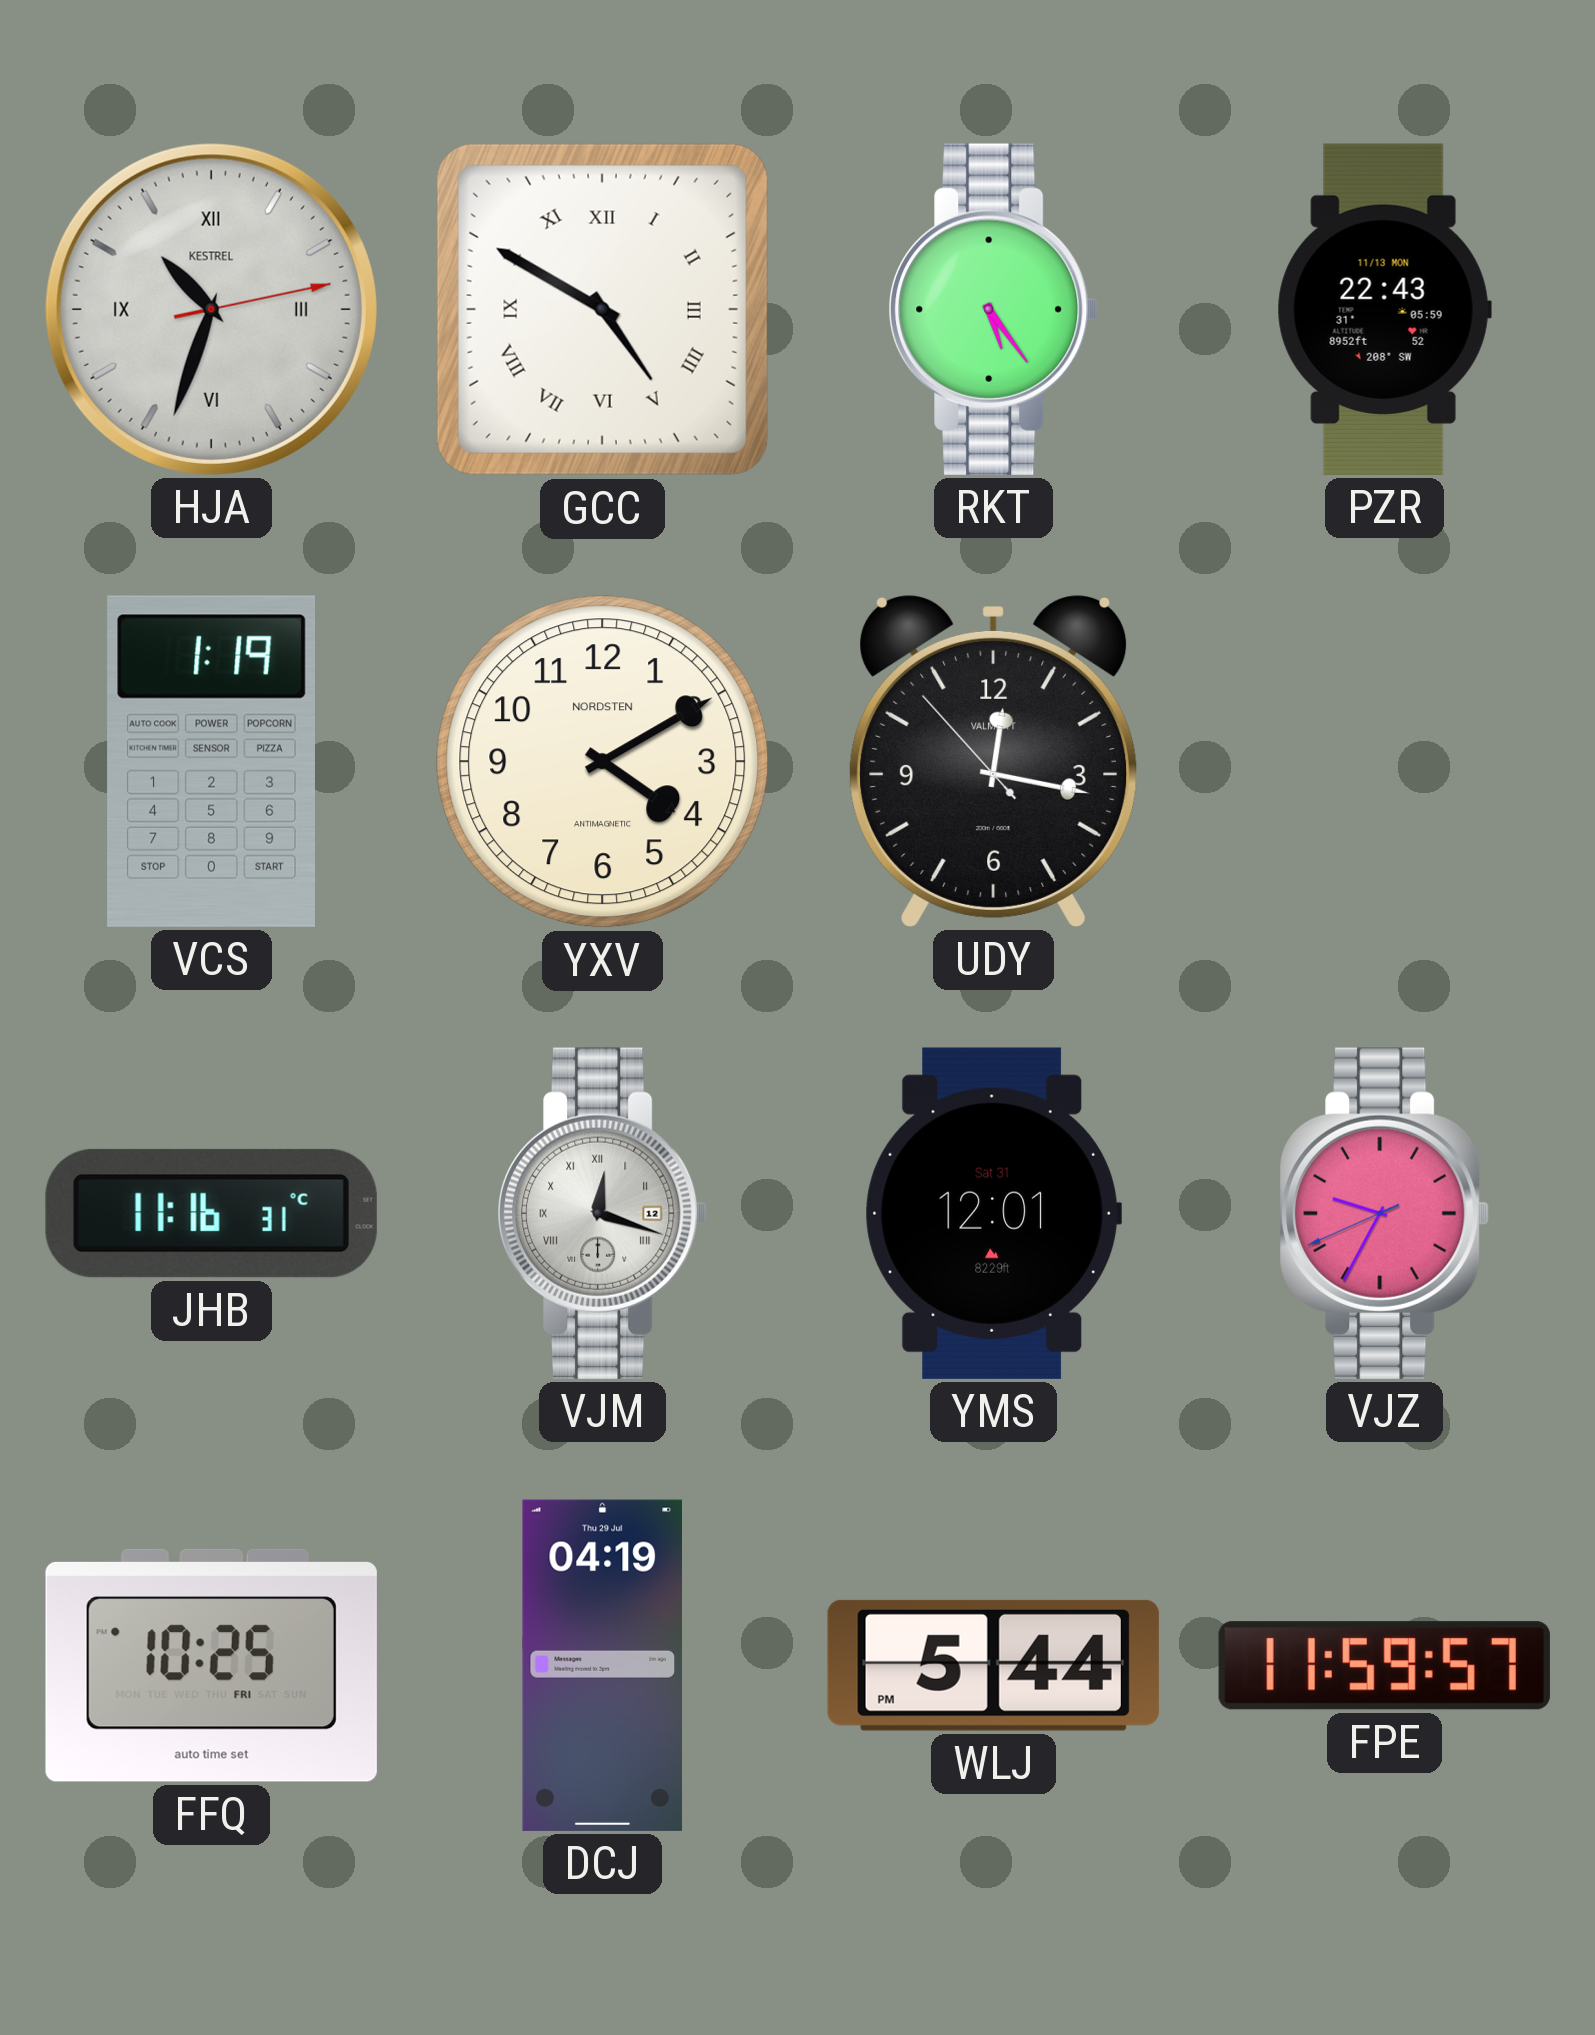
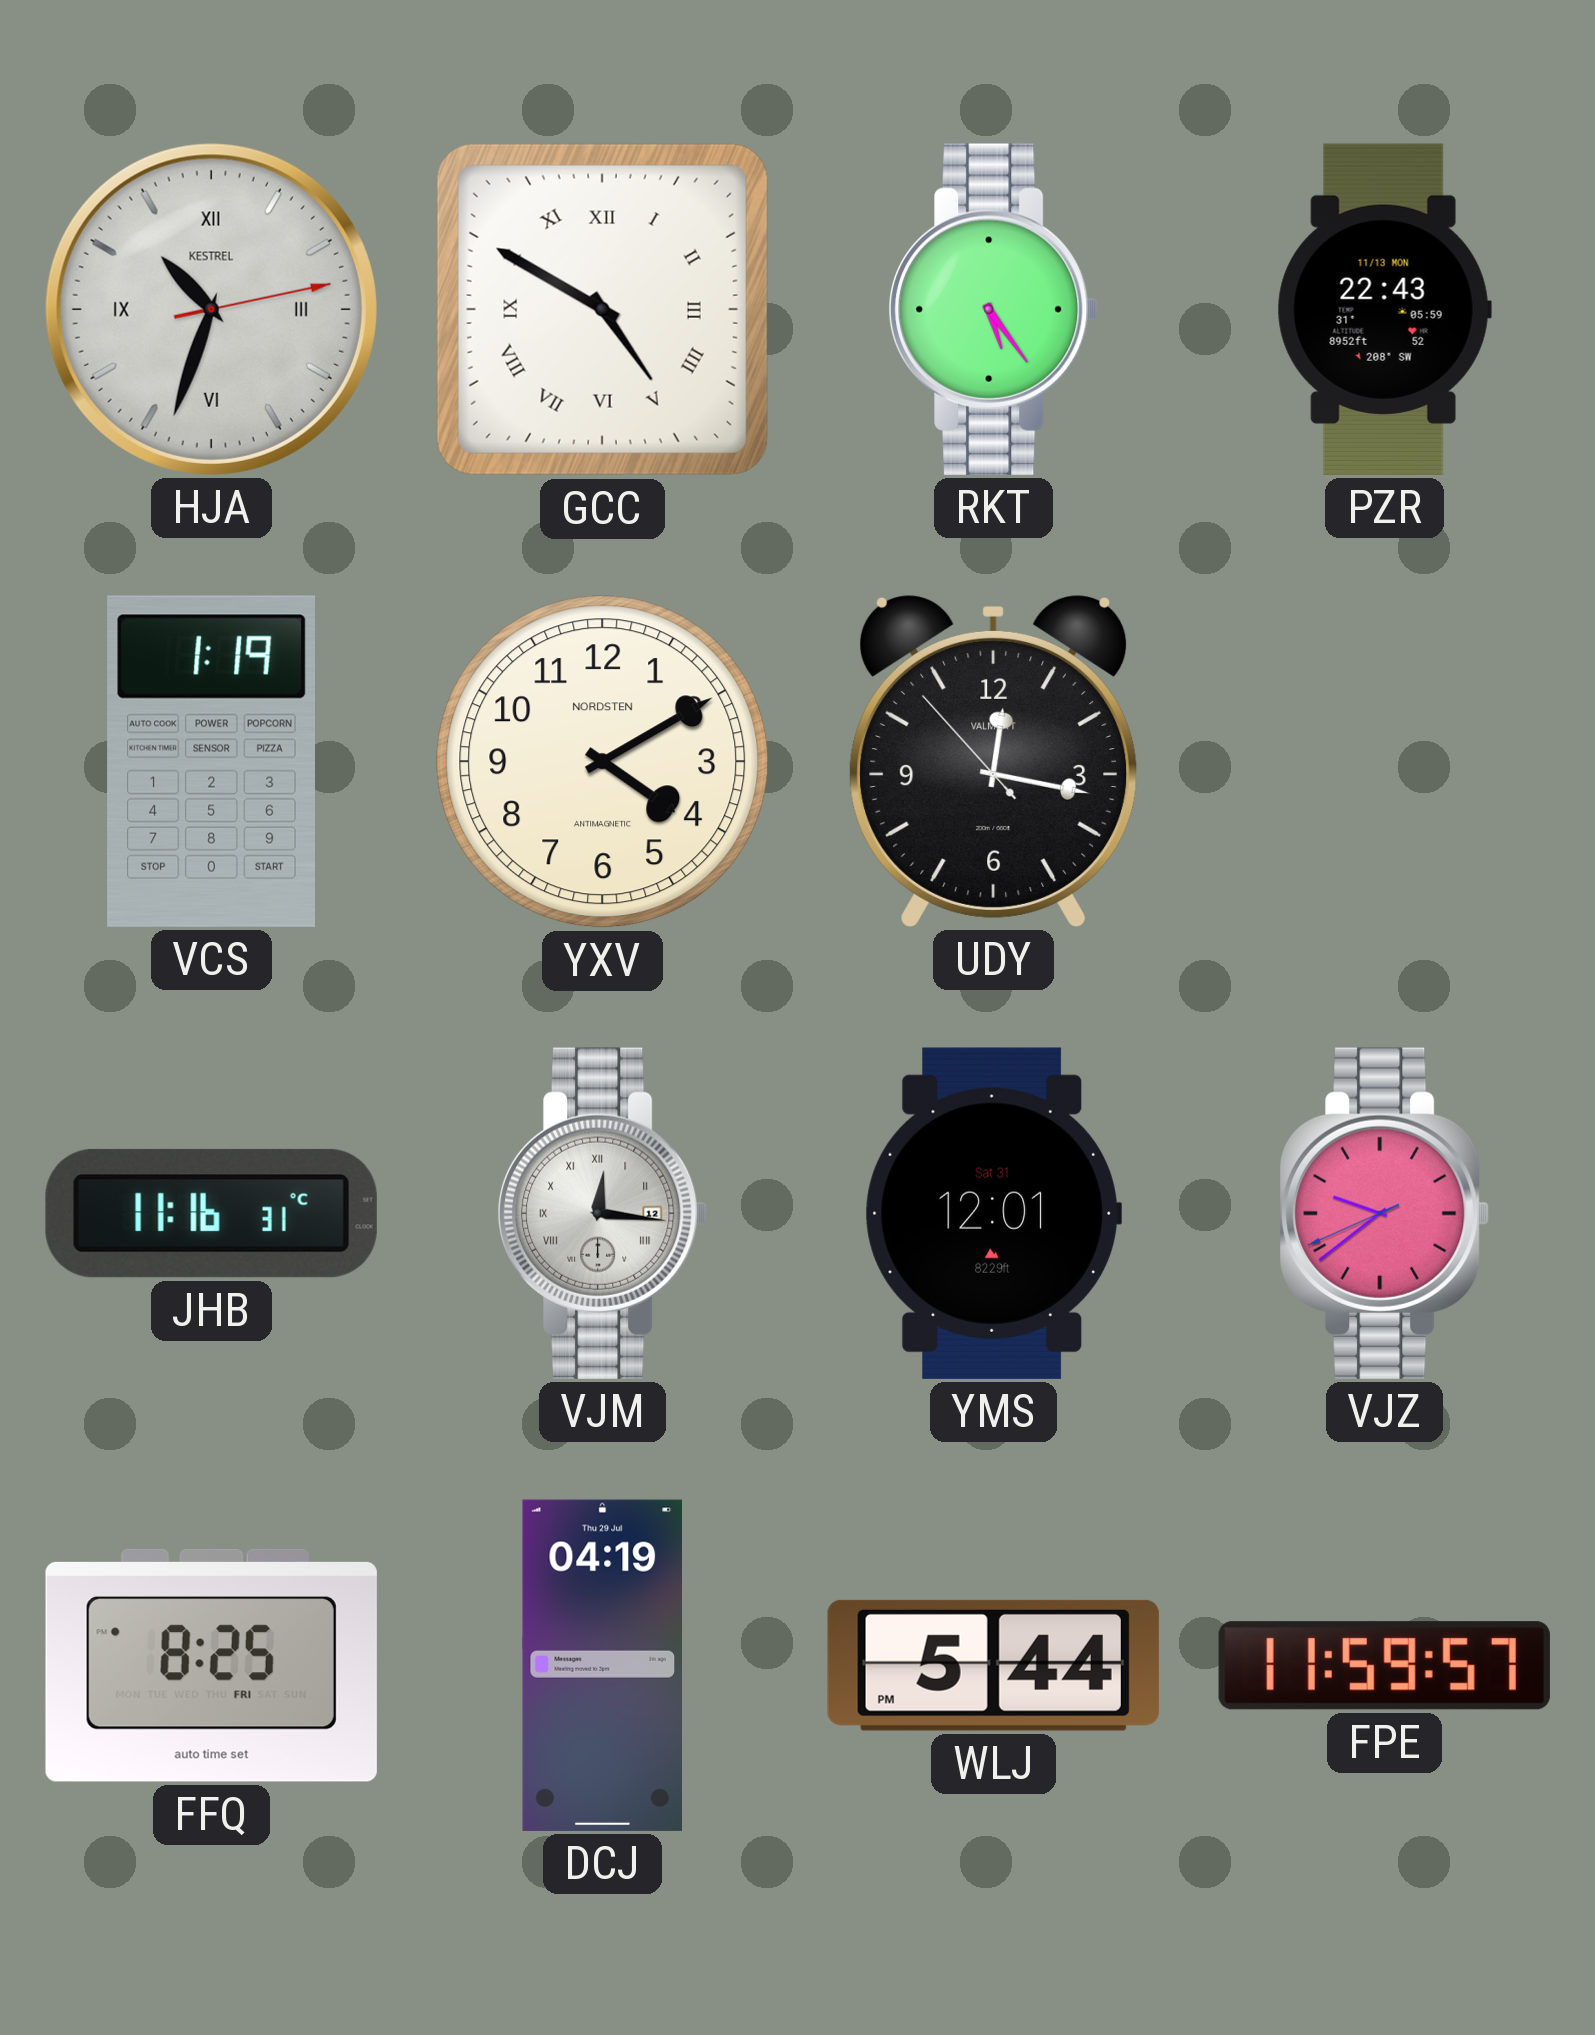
VJM: 12:18 -> 12:16 (603, 1213)
VJZ: 9:34 -> 9:38 (1385, 1213)
FFQ: 10:25 -> 8:25 (211, 1665)
